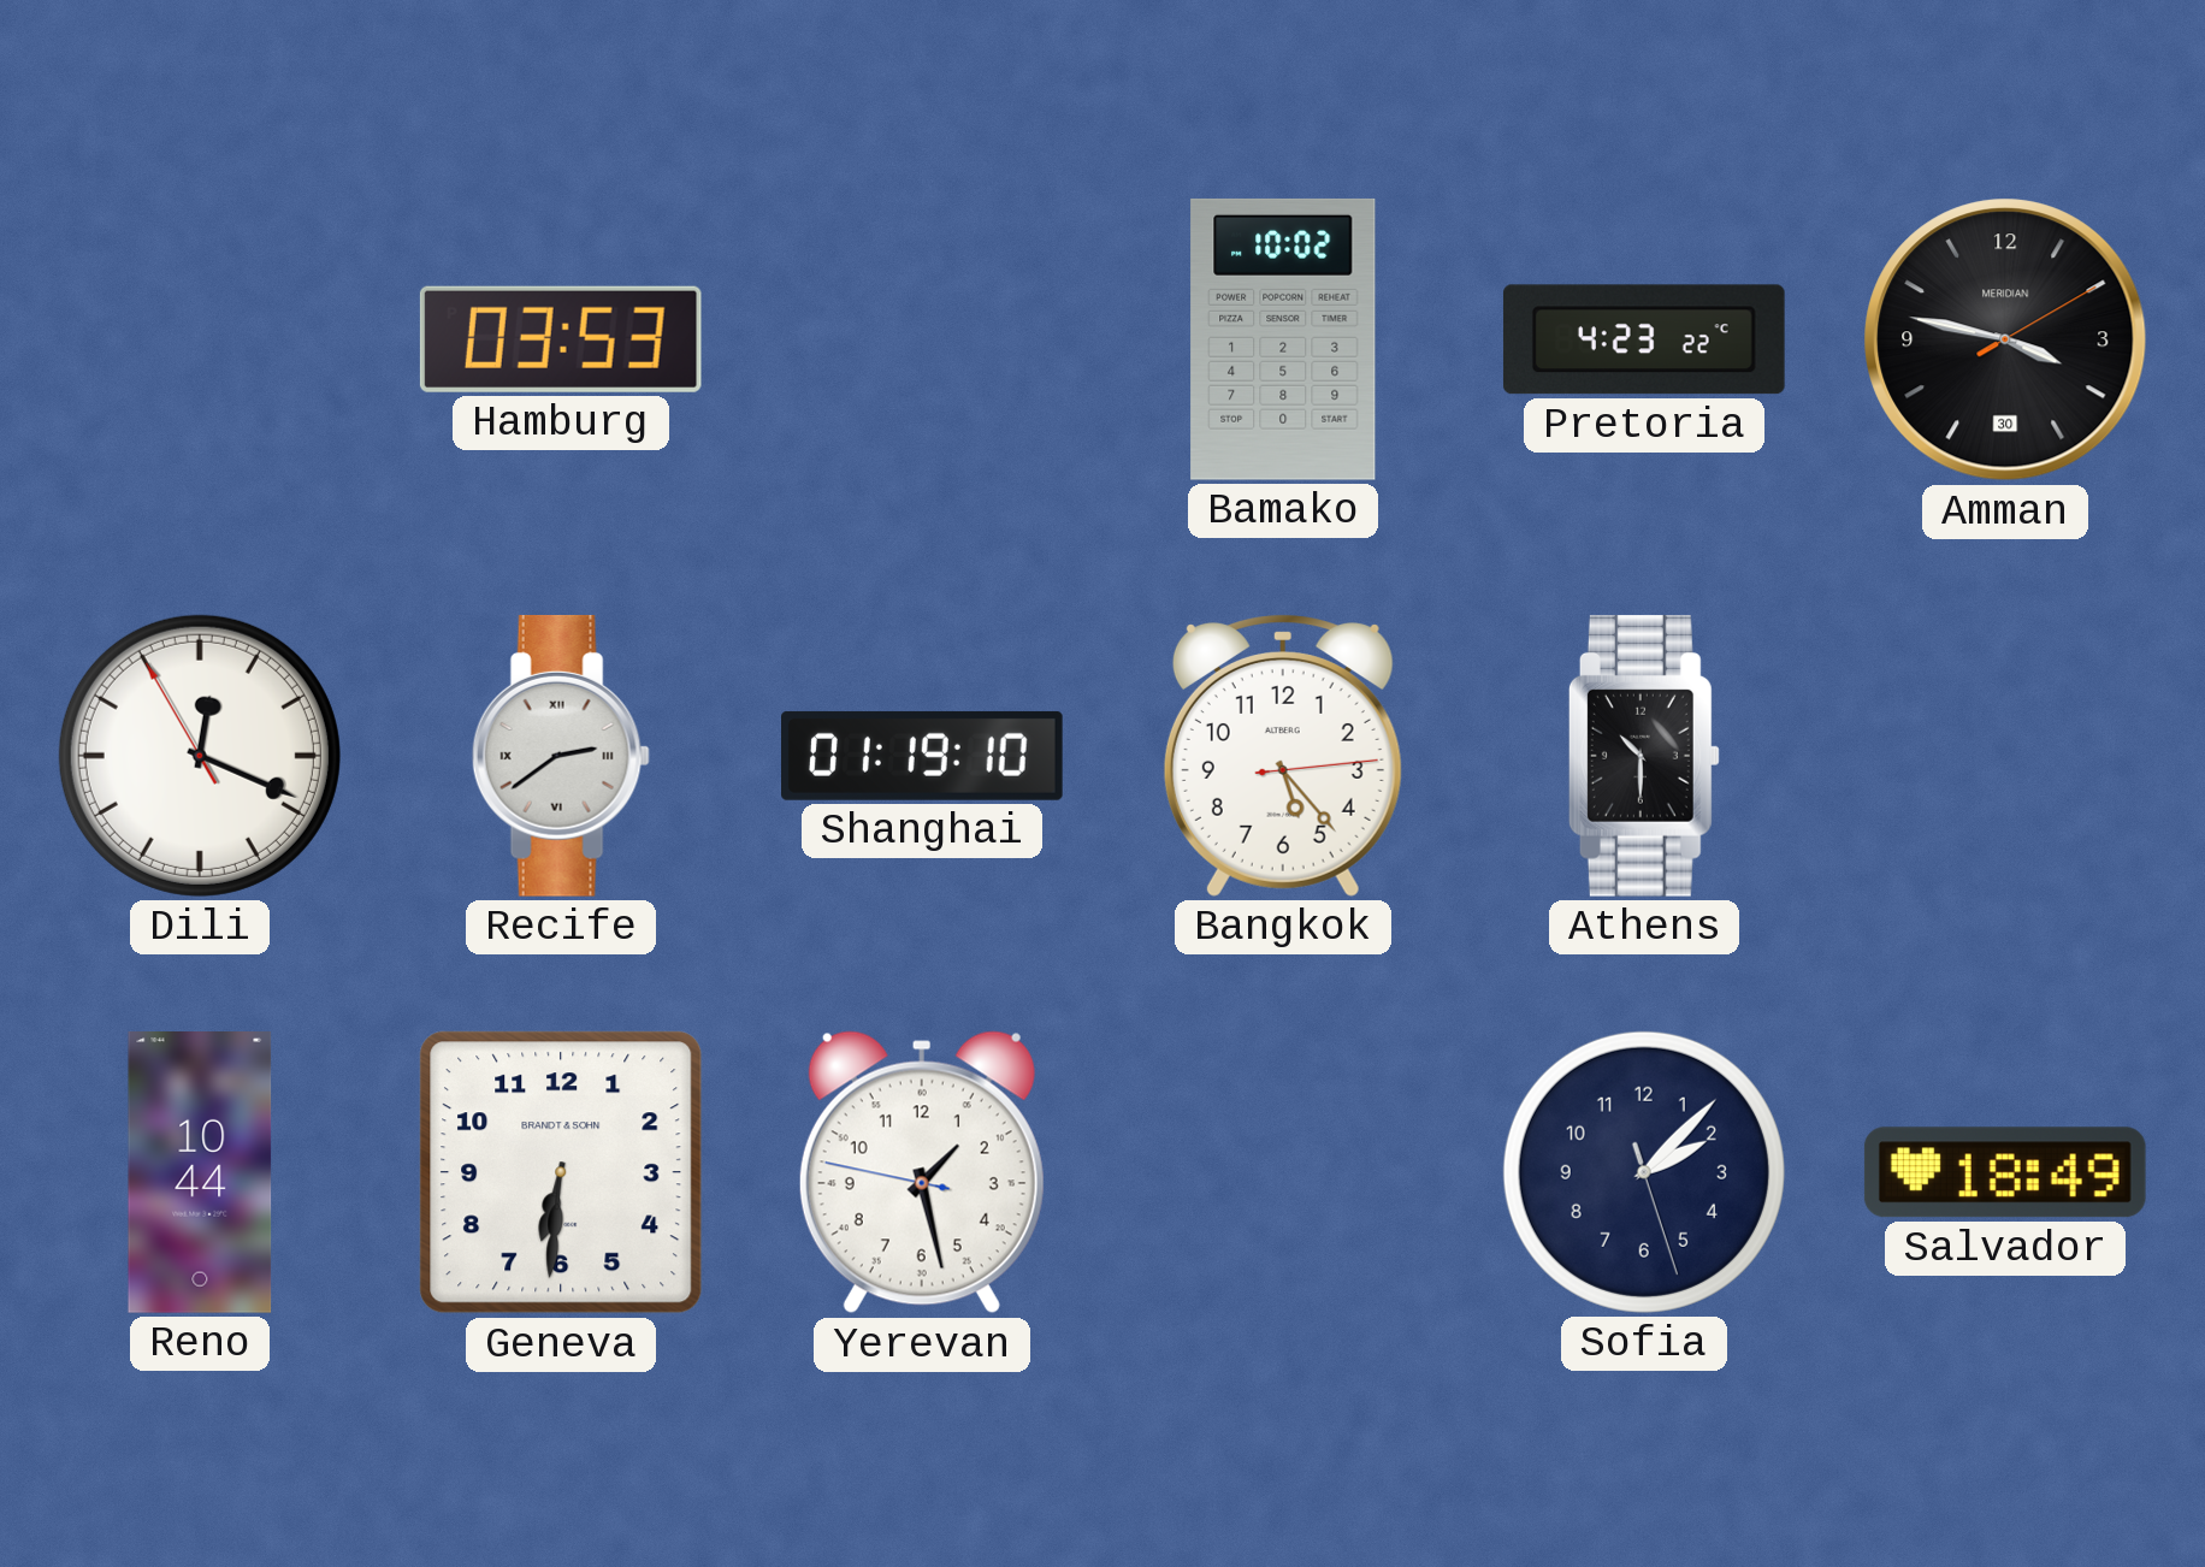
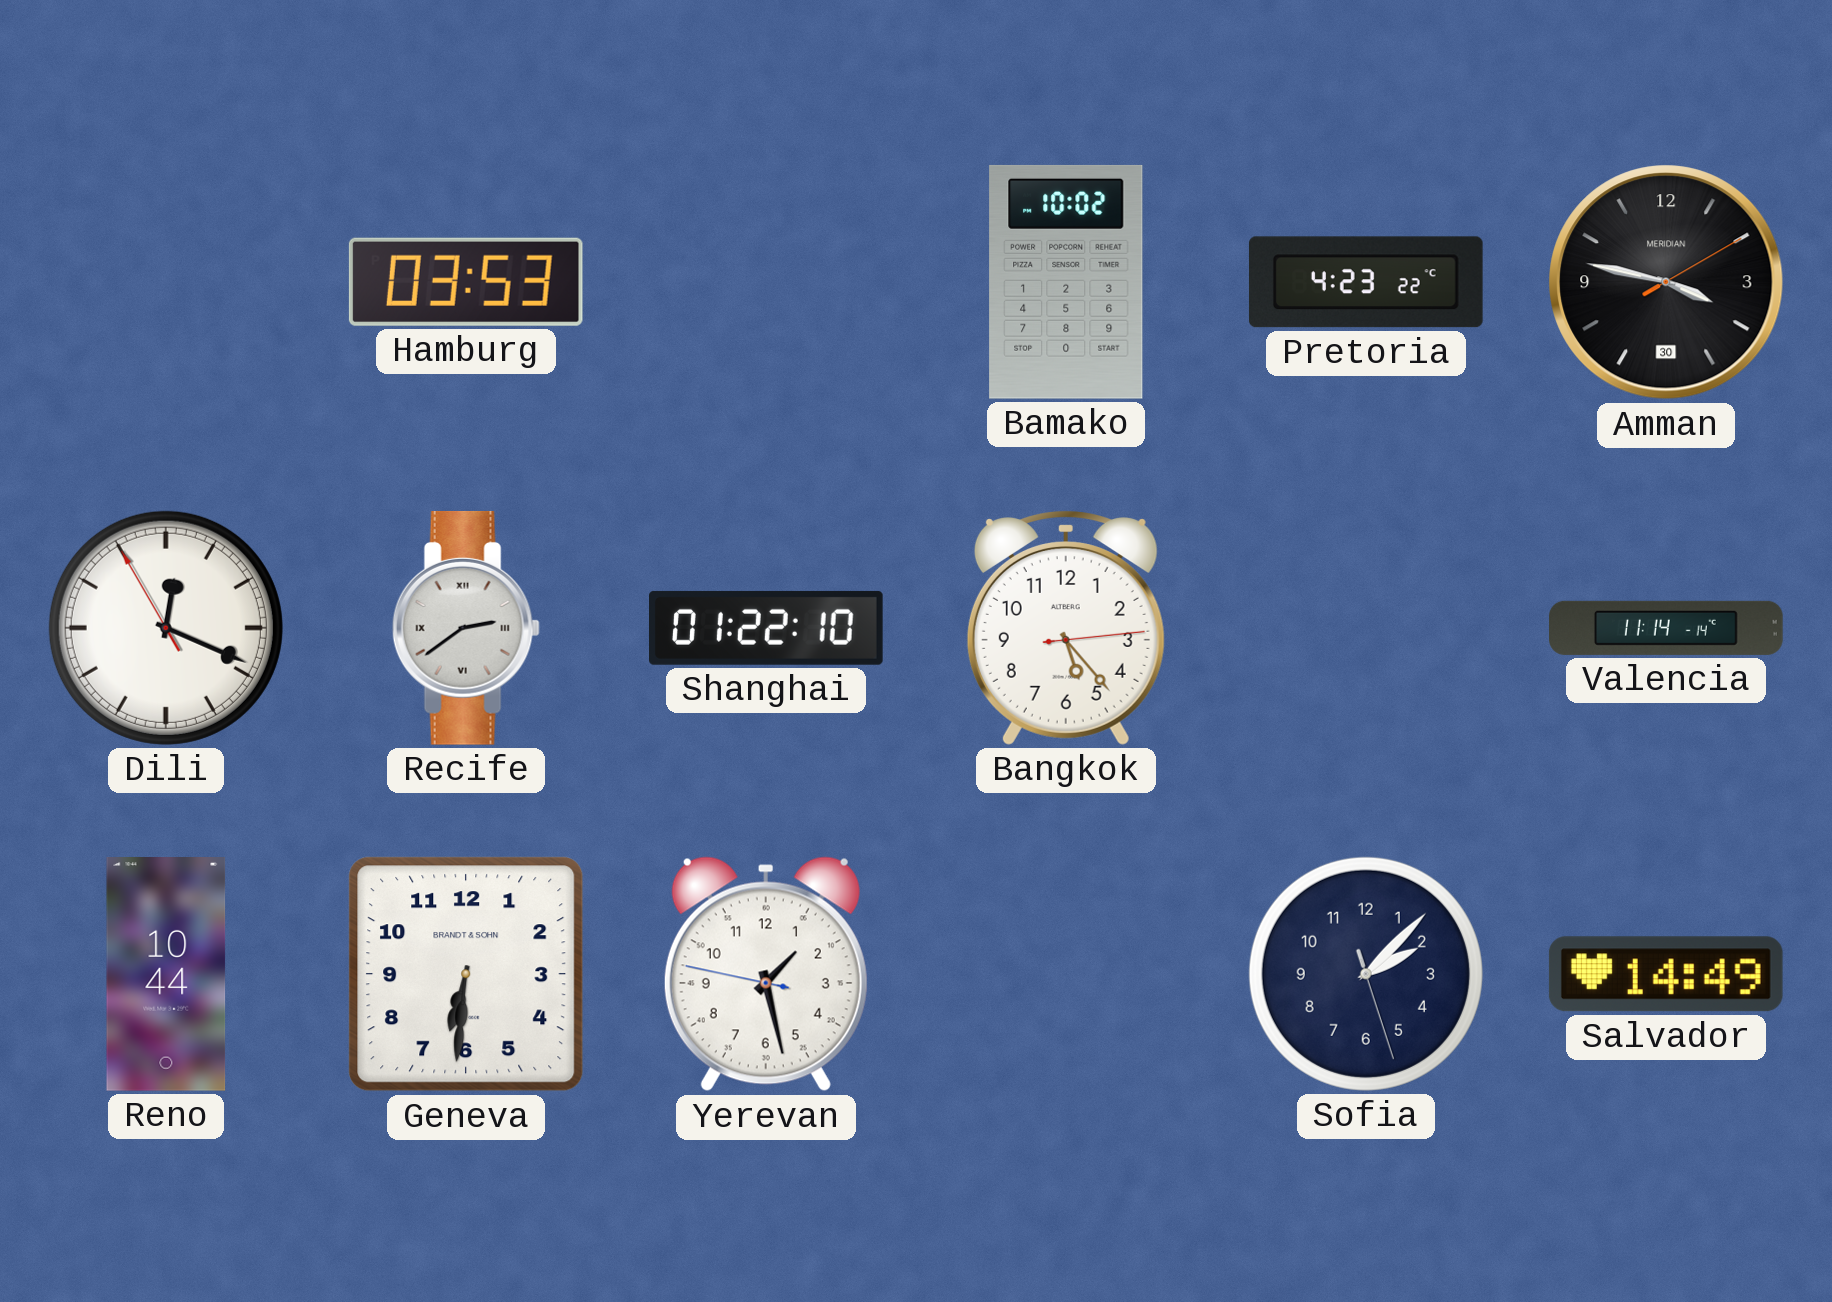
Shanghai: 01:19 -> 01:22 (767, 628)
Athens: 10:30 -> none (1644, 756)
Valencia: none -> 11:14 (1666, 628)
Salvador: 18:49 -> 14:49 (1666, 974)
